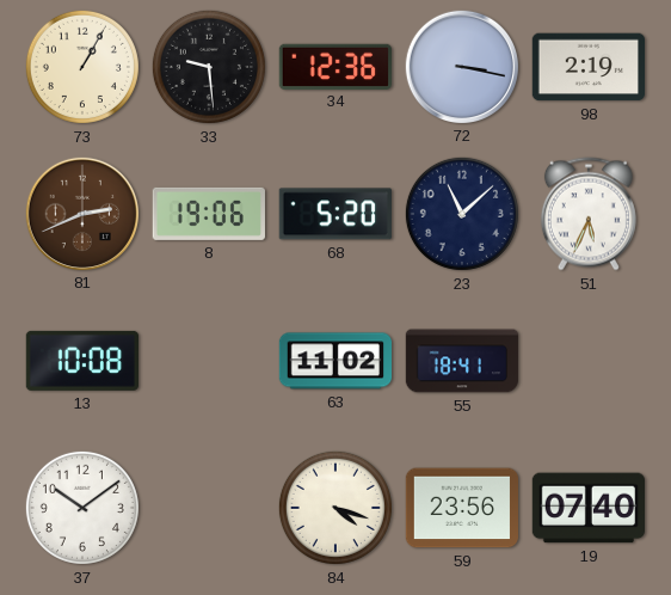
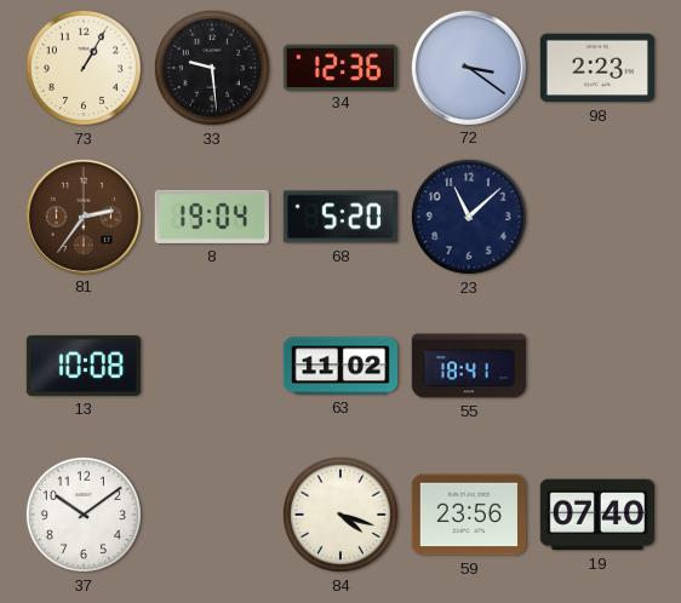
72: 3:17 -> 3:21 (468, 67)
98: 2:19 -> 2:23 (596, 68)
81: 2:41 -> 2:36 (82, 216)
8: 19:06 -> 19:04 (212, 217)
51: 5:34 -> none (589, 214)
